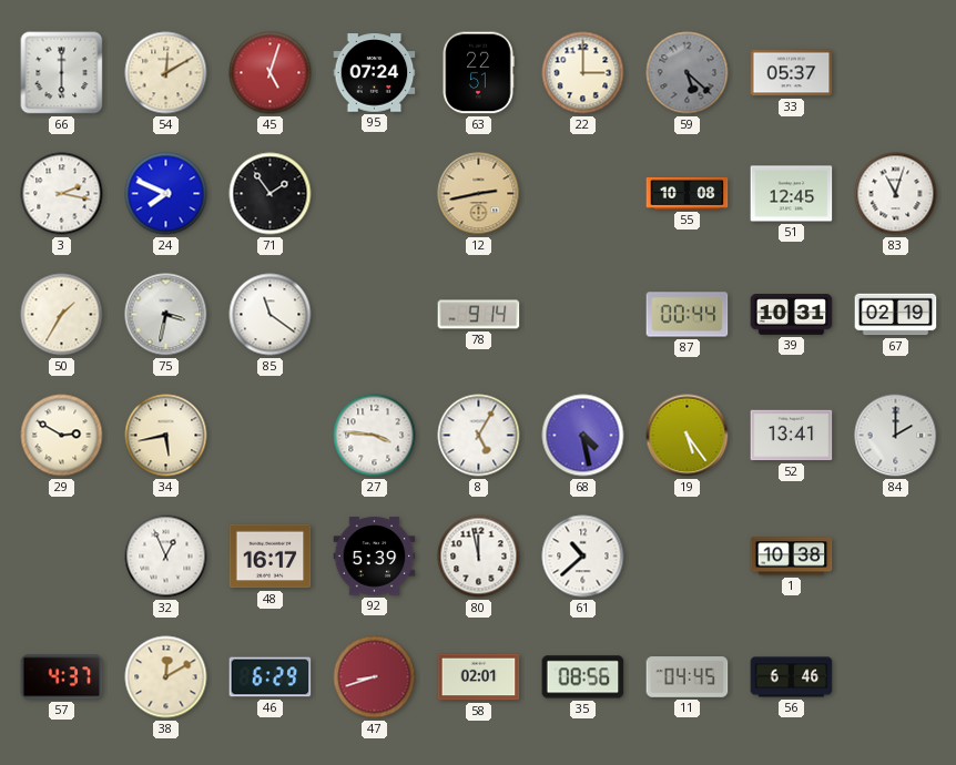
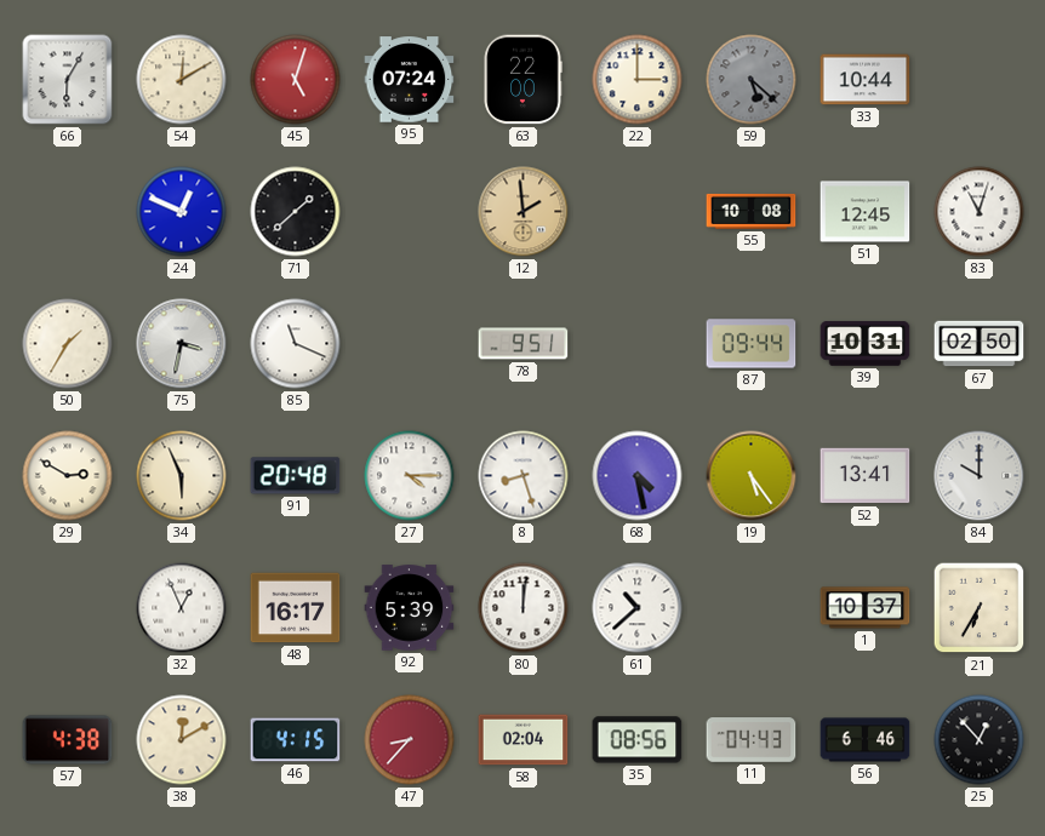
66: 6:00 -> 6:05 (68, 80)
63: 22:51 -> 22:00 (522, 80)
33: 05:37 -> 10:44 (866, 80)
3: 2:17 -> none (62, 194)
24: 7:49 -> 12:49 (182, 212)
71: 1:54 -> 1:38 (296, 212)
12: 2:43 -> 1:59 (524, 212)
85: 11:21 -> 11:19 (296, 344)
78: 9:14 -> 9:51 (524, 344)
87: 00:44 -> 09:44 (752, 344)
67: 02:19 -> 02:50 (980, 344)
34: 5:43 -> 5:56 (182, 476)
91: none -> 20:48 (296, 476)
27: 3:46 -> 4:15 (410, 476)
8: 5:05 -> 8:27 (524, 476)
84: 2:00 -> 10:00 (980, 476)
80: 11:58 -> 12:01 (524, 608)
1: 10:38 -> 10:37 (866, 608)
21: none -> 6:35 (980, 608)
57: 4:37 -> 4:38 (68, 740)
46: 6:29 -> 4:15 (296, 740)
47: 8:42 -> 8:37 (410, 740)
58: 02:01 -> 02:04 (524, 740)
11: 04:45 -> 04:43 (752, 740)
25: none -> 12:53 (980, 740)
